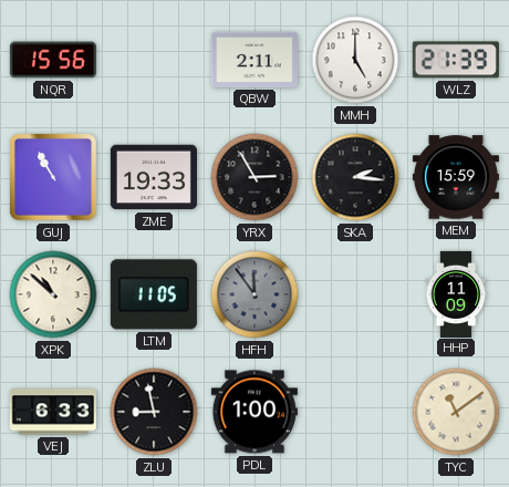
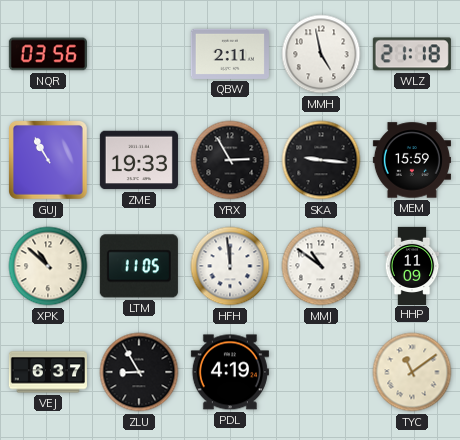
NQR: 15:56 -> 03:56 (48, 54)
MMH: 5:00 -> 4:58 (321, 54)
WLZ: 21:39 -> 21:18 (412, 54)
SKA: 2:16 -> 9:16 (321, 160)
HFH: 11:54 -> 11:59 (230, 266)
HFH dial: grey -> white (230, 266)
MMJ: none -> 10:51 (321, 266)
VEJ: 6:33 -> 6:37 (48, 372)
ZLU: 8:58 -> 8:55 (139, 372)
PDL: 1:00 -> 4:19 (230, 372)
